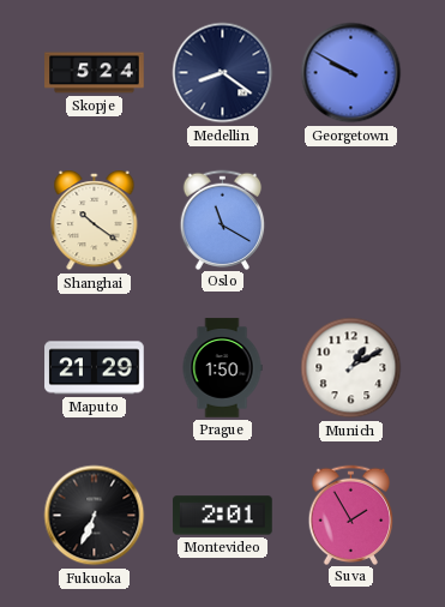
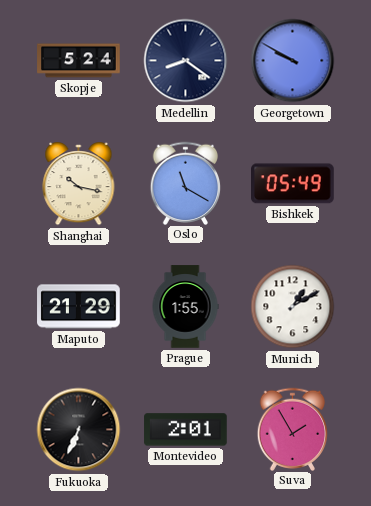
Shanghai: 10:21 -> 10:17 (79, 185)
Bishkek: none -> 05:49 (293, 184)
Prague: 1:50 -> 1:55 (185, 307)
